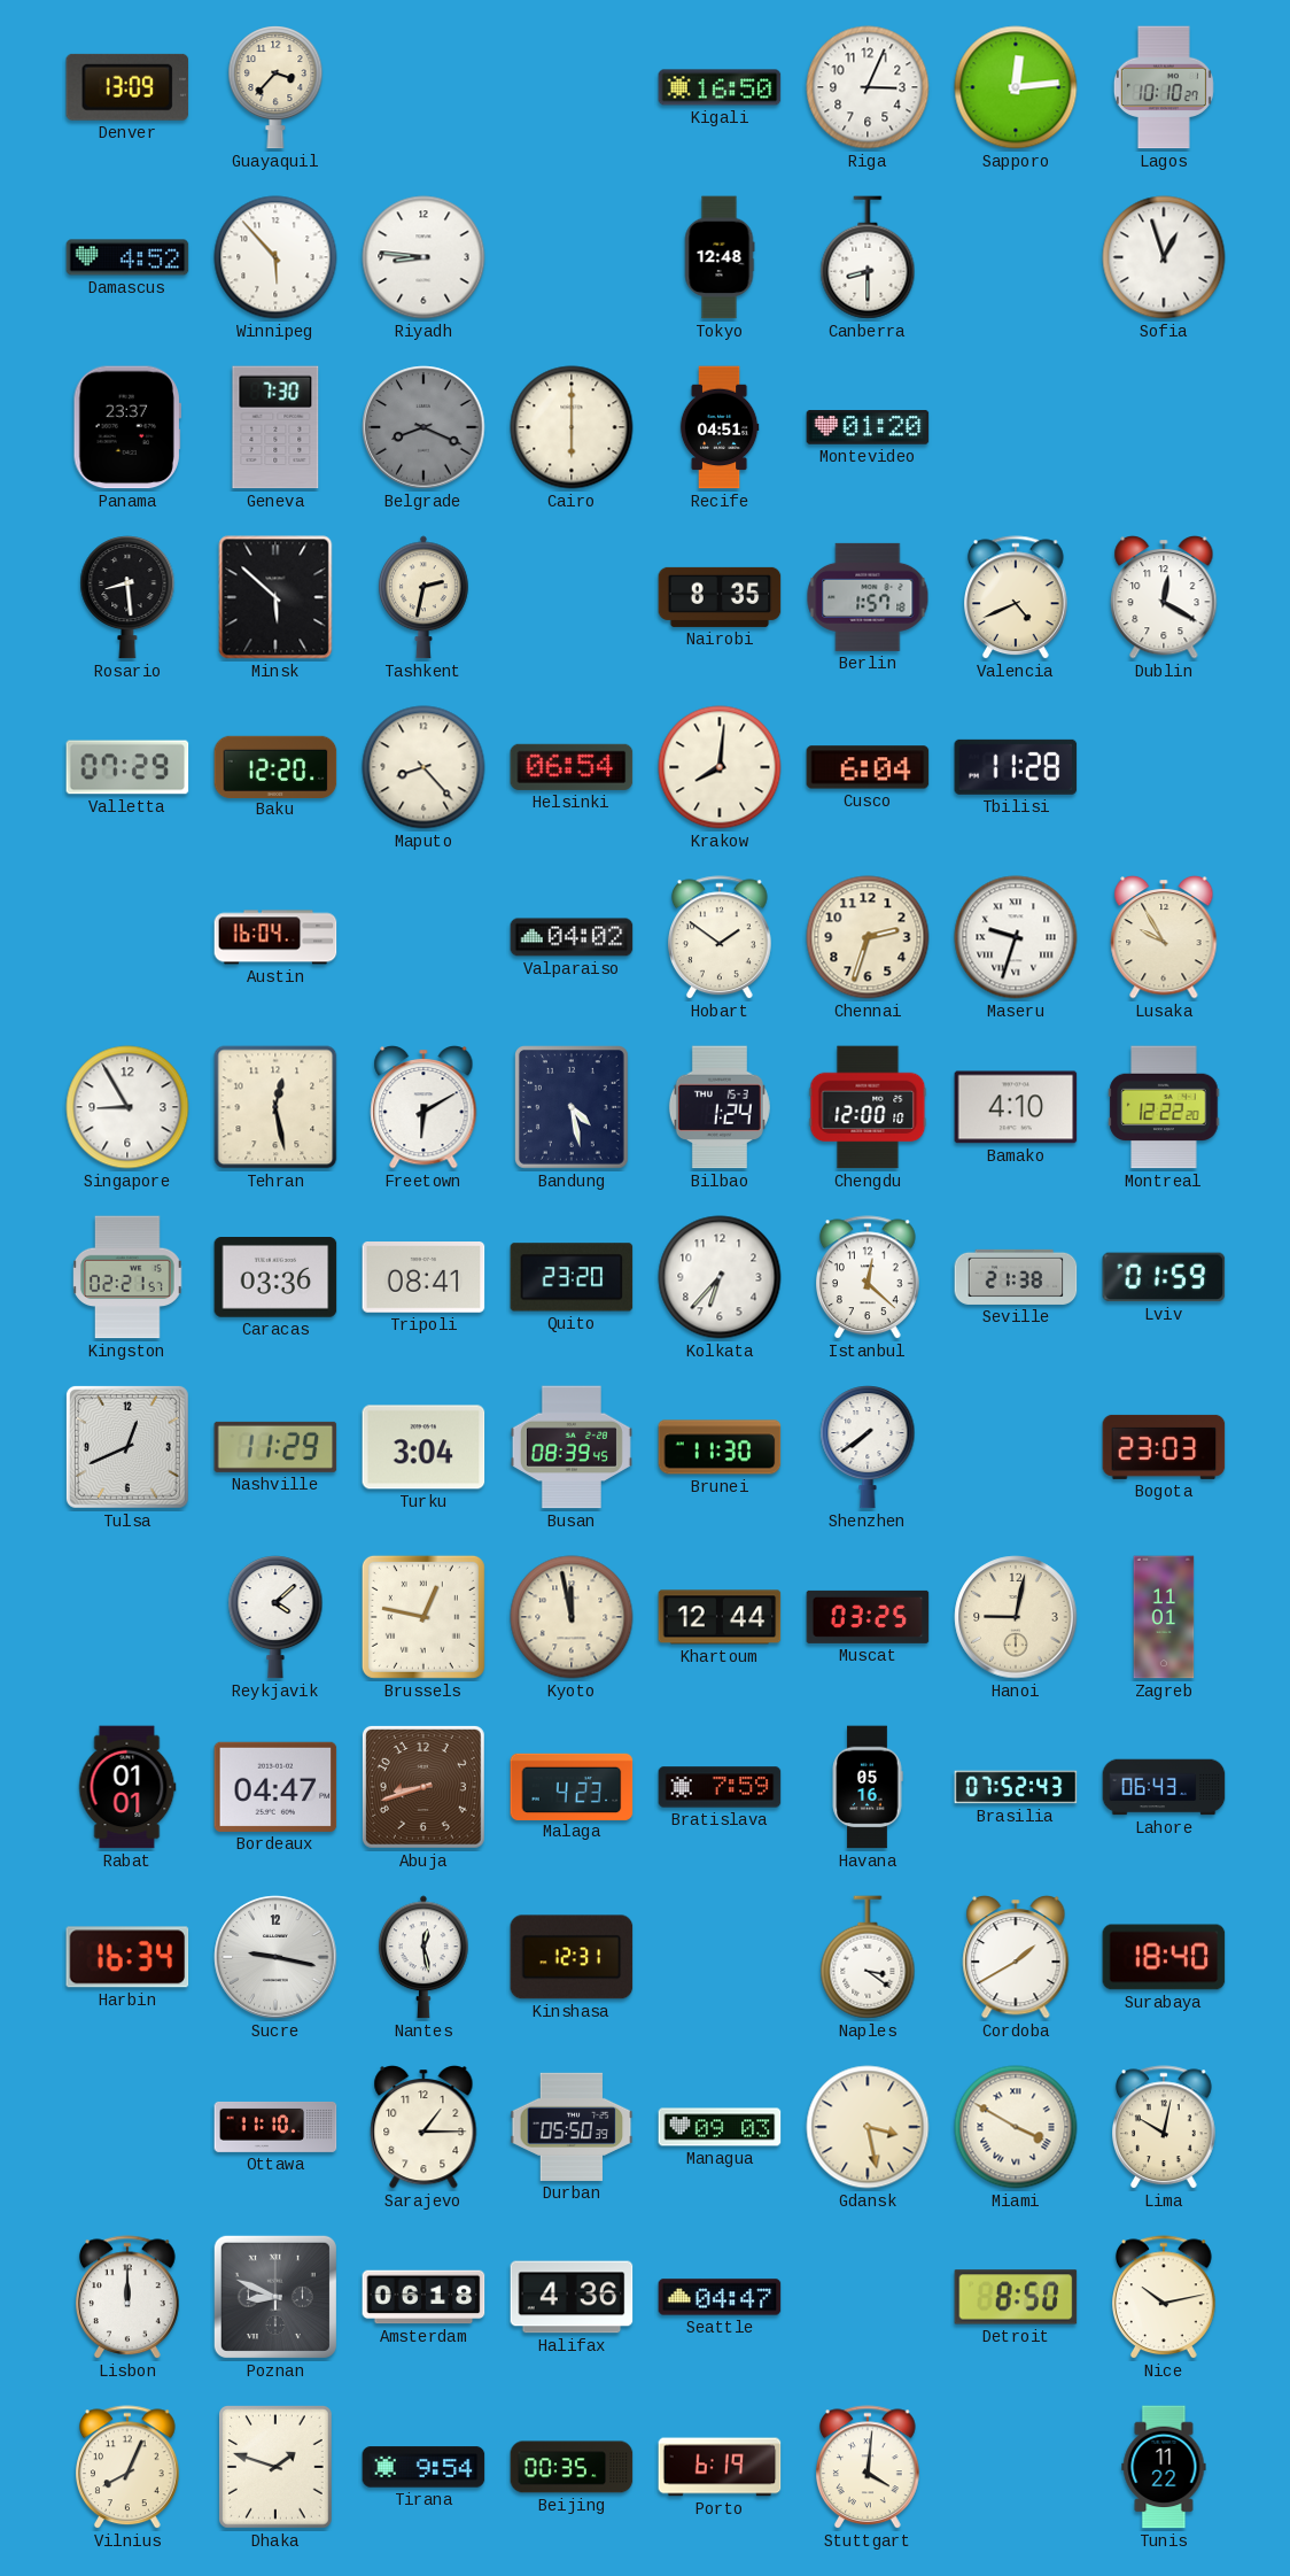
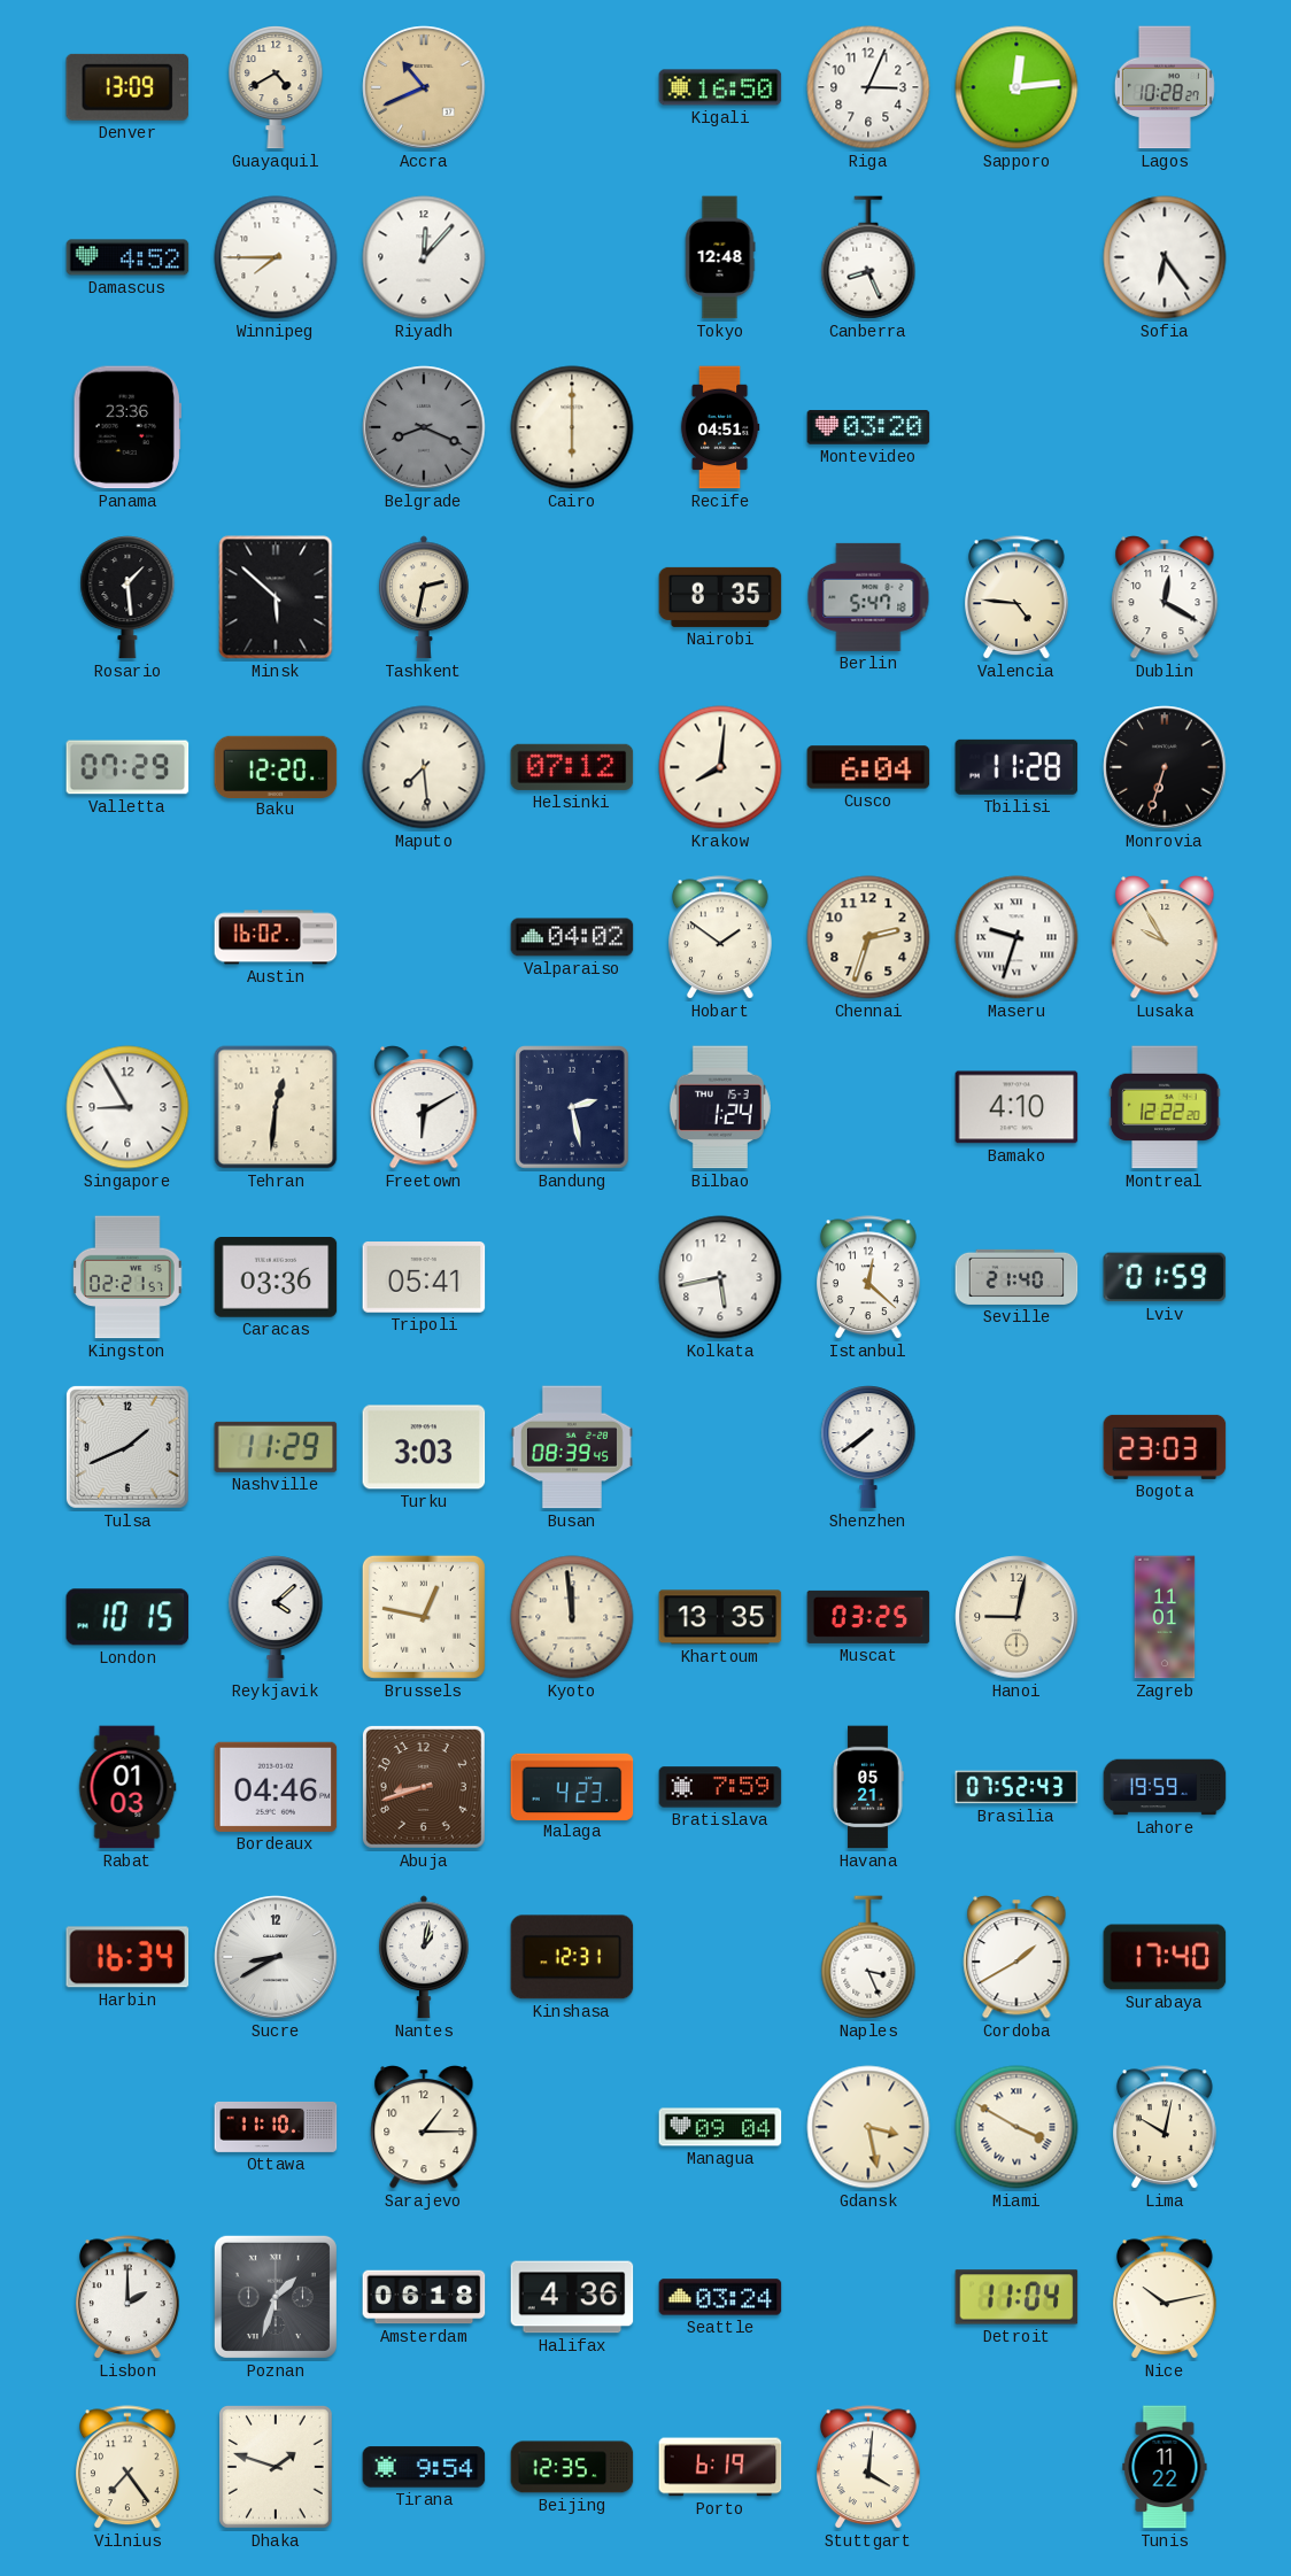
Guayaquil: 3:37 -> 4:40 (276, 87)
Accra: none -> 10:41 (424, 87)
Lagos: 10:10 -> 10:28 (1165, 87)
Winnipeg: 5:53 -> 7:45 (276, 257)
Riyadh: 8:46 -> 12:07 (424, 257)
Canberra: 8:30 -> 8:26 (868, 257)
Sofia: 12:57 -> 6:24 (1165, 257)
Panama: 23:37 -> 23:36 (127, 427)
Geneva: 7:30 -> none (275, 427)
Montevideo: 01:20 -> 03:20 (868, 427)
Rosario: 8:29 -> 1:29 (127, 597)
Berlin: 1:57 -> 5:47 (868, 597)
Valencia: 4:41 -> 4:46 (1018, 598)
Maputo: 8:23 -> 7:29 (424, 767)
Helsinki: 06:54 -> 07:12 (572, 767)
Monrovia: none -> 6:33 (1165, 767)
Austin: 16:04 -> 16:02 (276, 937)
Tehran: 12:28 -> 12:31 (276, 1107)
Bandung: 4:28 -> 2:28 (573, 1108)
Chengdu: 12:00 -> none (868, 1107)
Tripoli: 08:41 -> 05:41 (424, 1278)
Quito: 23:20 -> none (572, 1277)
Kolkata: 6:37 -> 5:43 (720, 1277)
Seville: 21:38 -> 21:40 (1016, 1277)
Tulsa: 12:41 -> 1:41 (127, 1447)
Turku: 3:04 -> 3:03 (424, 1447)
Brunei: 11:30 -> none (720, 1447)
London: none -> 10:15 (127, 1617)
Kyoto: 11:58 -> 11:59 (572, 1617)
Khartoum: 12:44 -> 13:35 (720, 1617)
Rabat: 01:01 -> 01:03 (127, 1787)
Bordeaux: 04:47 -> 04:46 (276, 1787)
Havana: 05:16 -> 05:21 (868, 1787)
Lahore: 06:43 -> 19:59 (1165, 1787)
Sucre: 9:17 -> 8:40 (276, 1957)
Nantes: 12:28 -> 1:02 (425, 1957)
Naples: 3:21 -> 3:26 (868, 1957)
Surabaya: 18:40 -> 17:40 (1165, 1957)
Durban: 05:50 -> none (572, 2127)
Managua: 09:03 -> 09:04 (720, 2127)
Lisbon: 12:00 -> 2:00 (129, 2298)
Poznan: 8:49 -> 1:33 (276, 2297)
Seattle: 04:47 -> 03:24 (720, 2297)
Detroit: 8:50 -> 11:04 (1016, 2297)
Vilnius: 8:04 -> 7:24 (129, 2468)
Beijing: 00:35 -> 12:35 (572, 2467)
